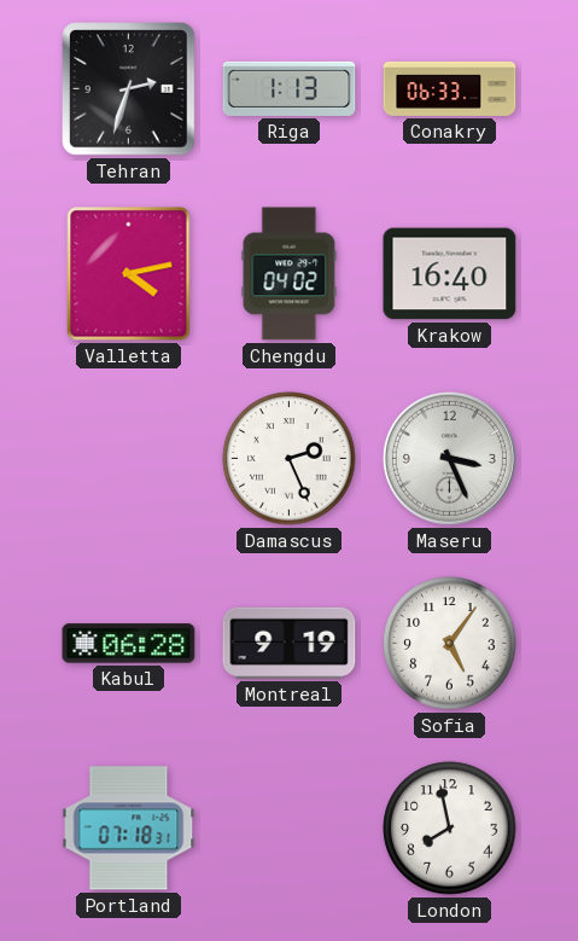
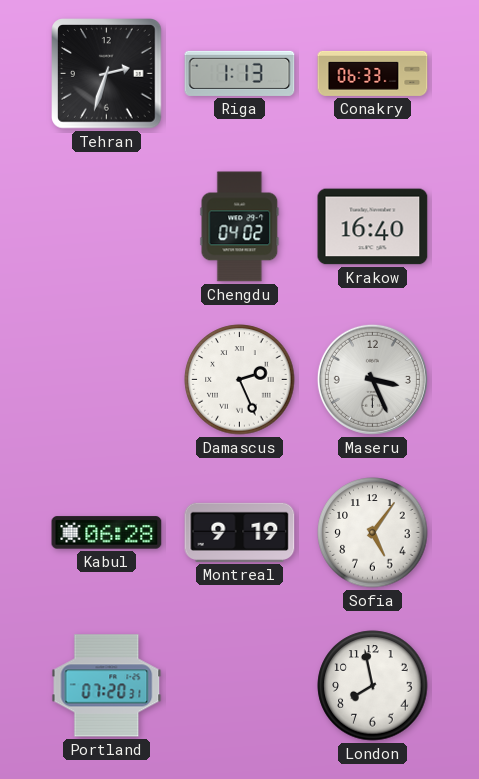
Valletta: 4:13 -> none (129, 274)
Portland: 07:18 -> 07:20 (107, 686)
